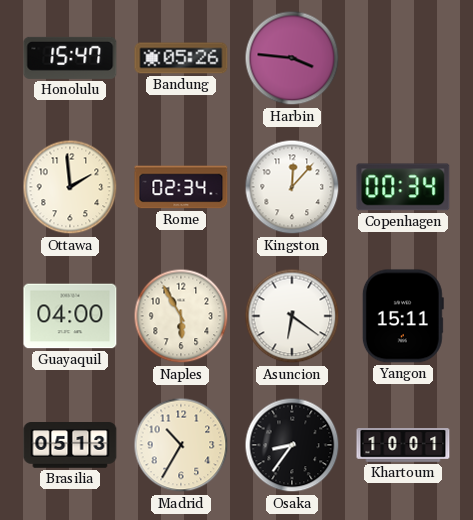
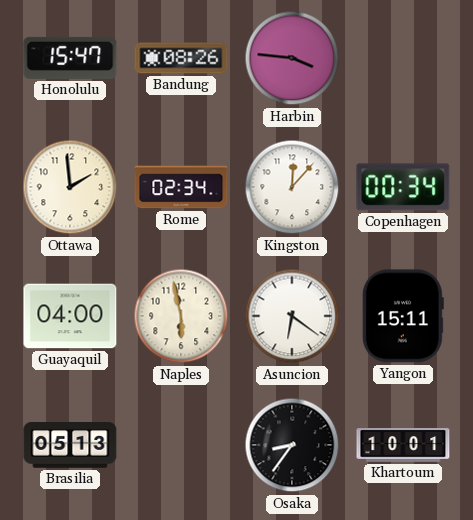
Bandung: 05:26 -> 08:26 (181, 58)
Naples: 5:55 -> 5:58 (181, 316)
Madrid: 10:35 -> none (181, 445)
